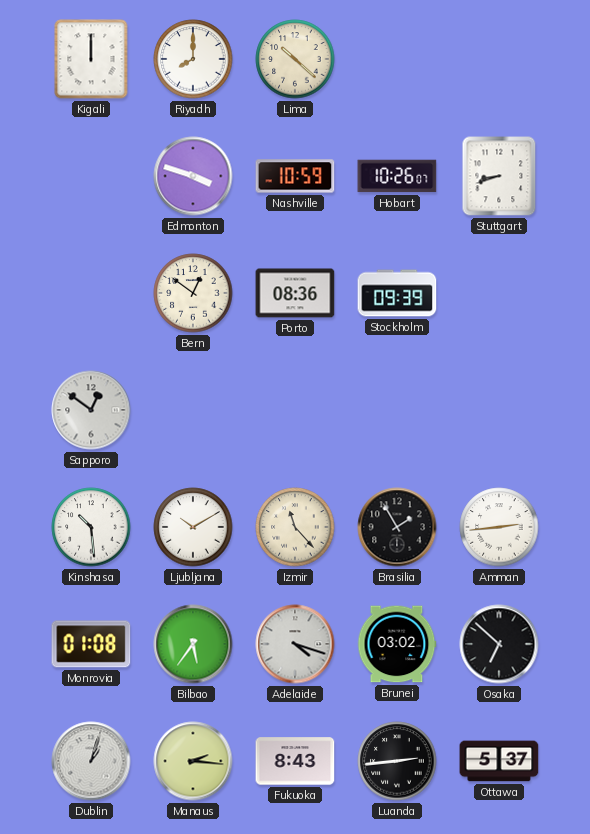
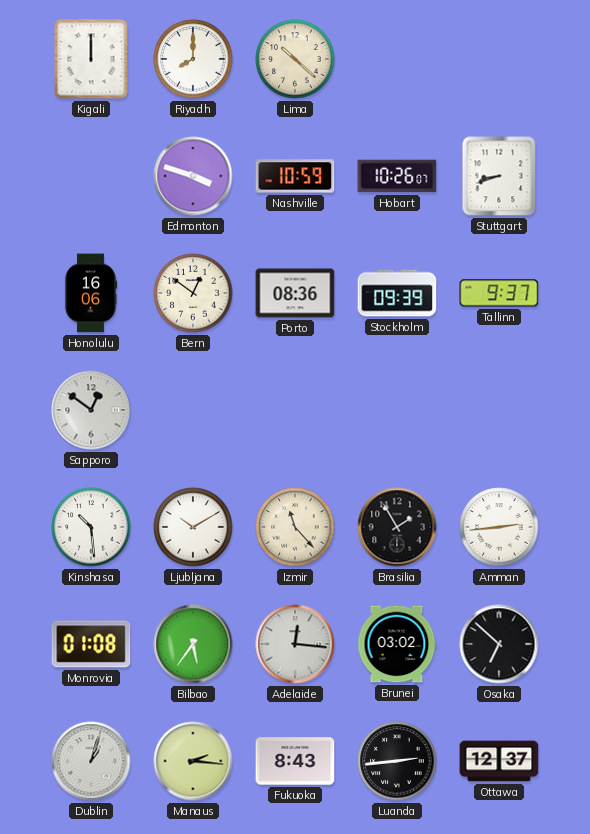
Honolulu: none -> 16:06 (91, 293)
Tallinn: none -> 9:37 (499, 293)
Adelaide: 4:18 -> 12:16 (295, 644)
Ottawa: 5:37 -> 12:37 (499, 761)
